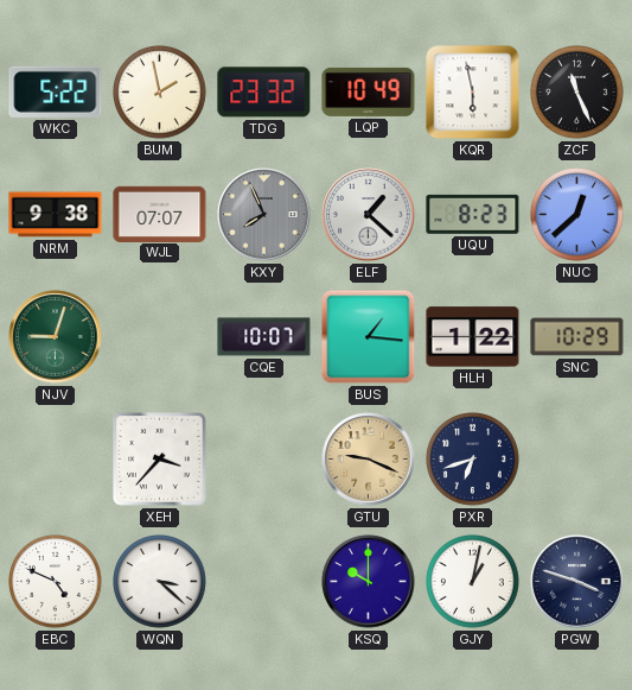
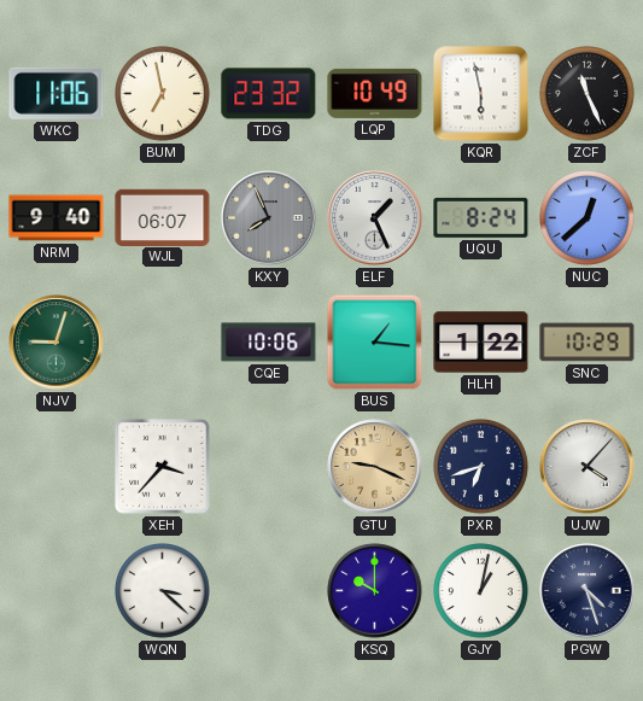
WKC: 5:22 -> 11:06 (57, 93)
BUM: 1:58 -> 6:58 (163, 94)
NRM: 9:38 -> 9:40 (57, 218)
WJL: 07:07 -> 06:07 (163, 217)
ELF: 1:22 -> 1:26 (375, 218)
UQU: 8:23 -> 8:24 (481, 217)
CQE: 10:07 -> 10:06 (269, 343)
UJW: none -> 4:07 (588, 467)
EBC: 4:49 -> none (56, 582)
PGW: 3:48 -> 4:27 (588, 591)
